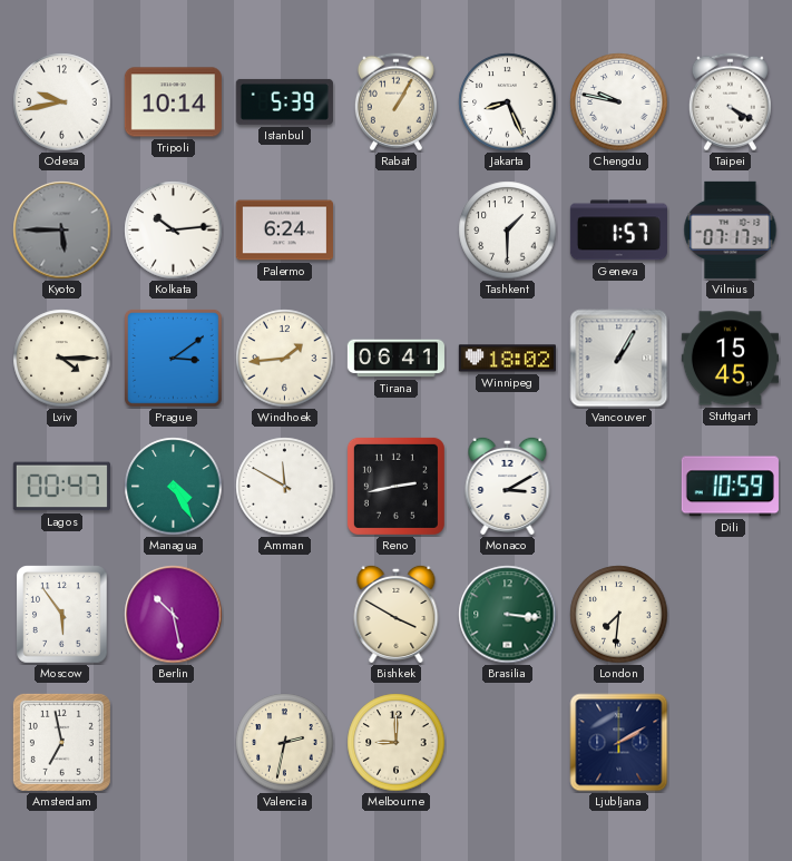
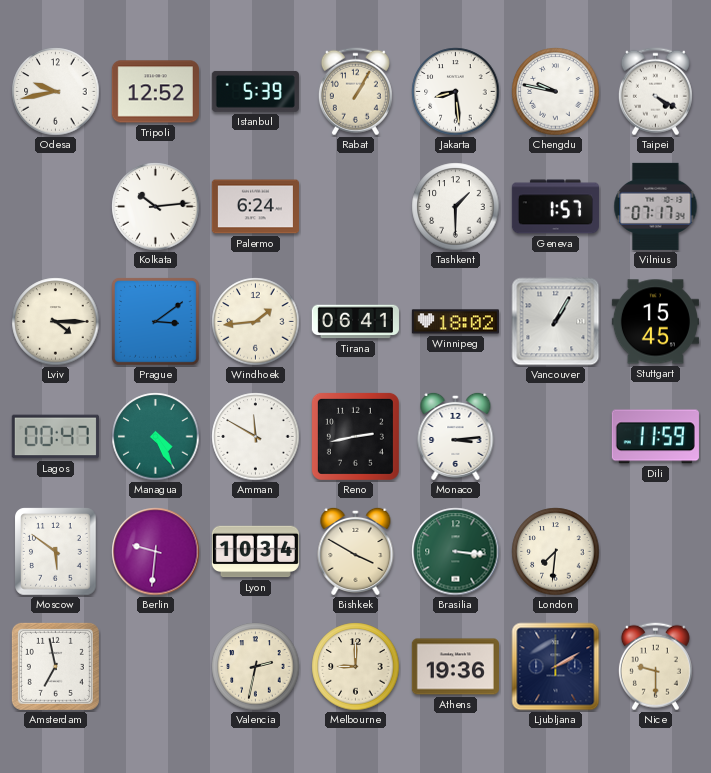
Tripoli: 10:14 -> 12:52 (155, 92)
Jakarta: 8:26 -> 8:29 (456, 92)
Kyoto: 5:45 -> none (62, 231)
Monaco: 3:10 -> 3:14 (456, 436)
Dili: 10:59 -> 11:59 (655, 437)
Moscow: 5:54 -> 5:51 (56, 552)
Berlin: 10:28 -> 9:31 (156, 552)
Lyon: none -> 10:34 (255, 552)
Athens: none -> 19:36 (455, 667)
Nice: none -> 9:30 (655, 667)
